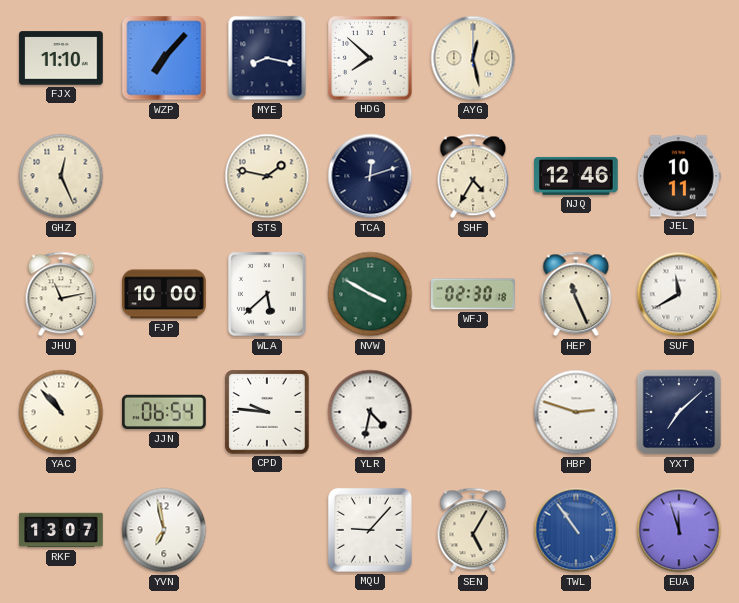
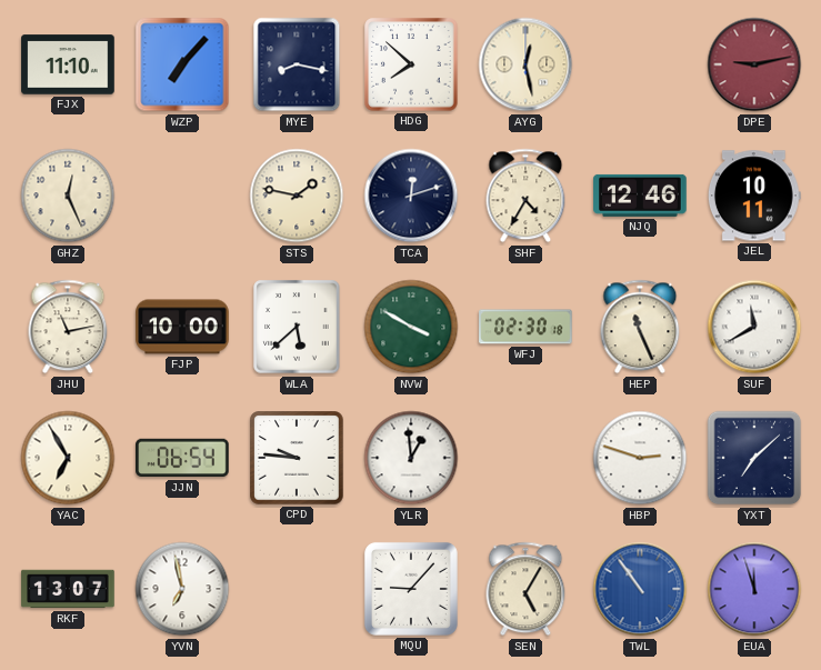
DPE: none -> 9:13 (754, 64)
YAC: 10:53 -> 6:55 (68, 458)
YLR: 4:32 -> 12:59 (411, 458)
